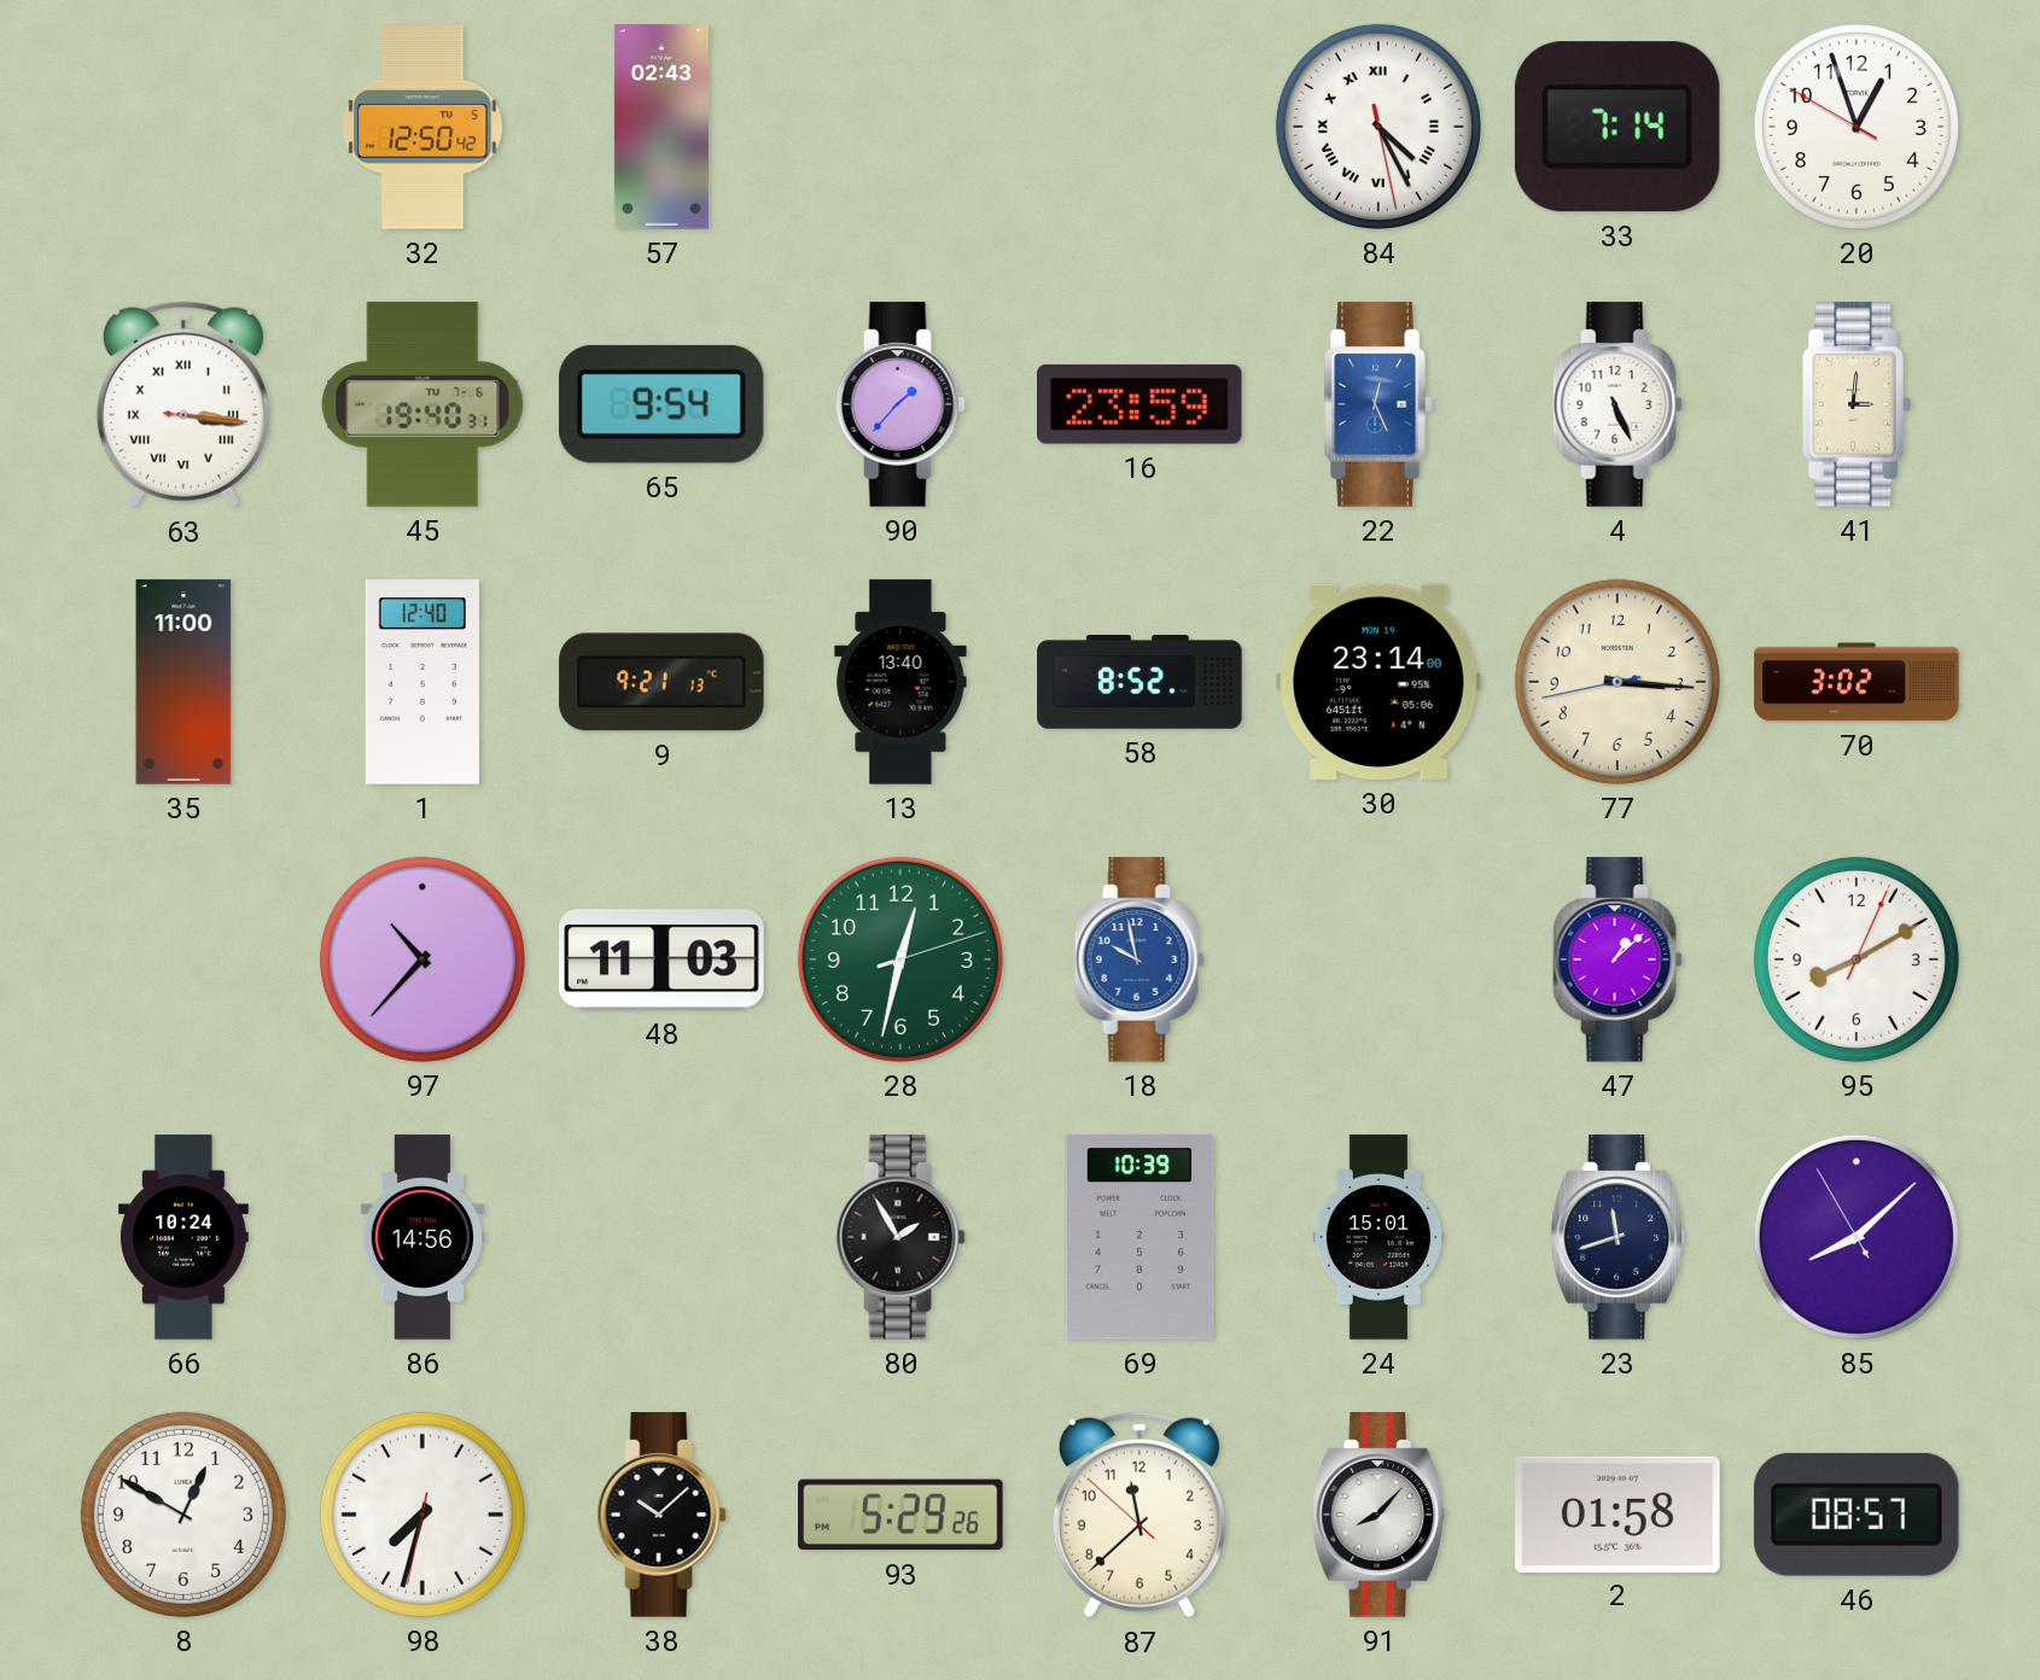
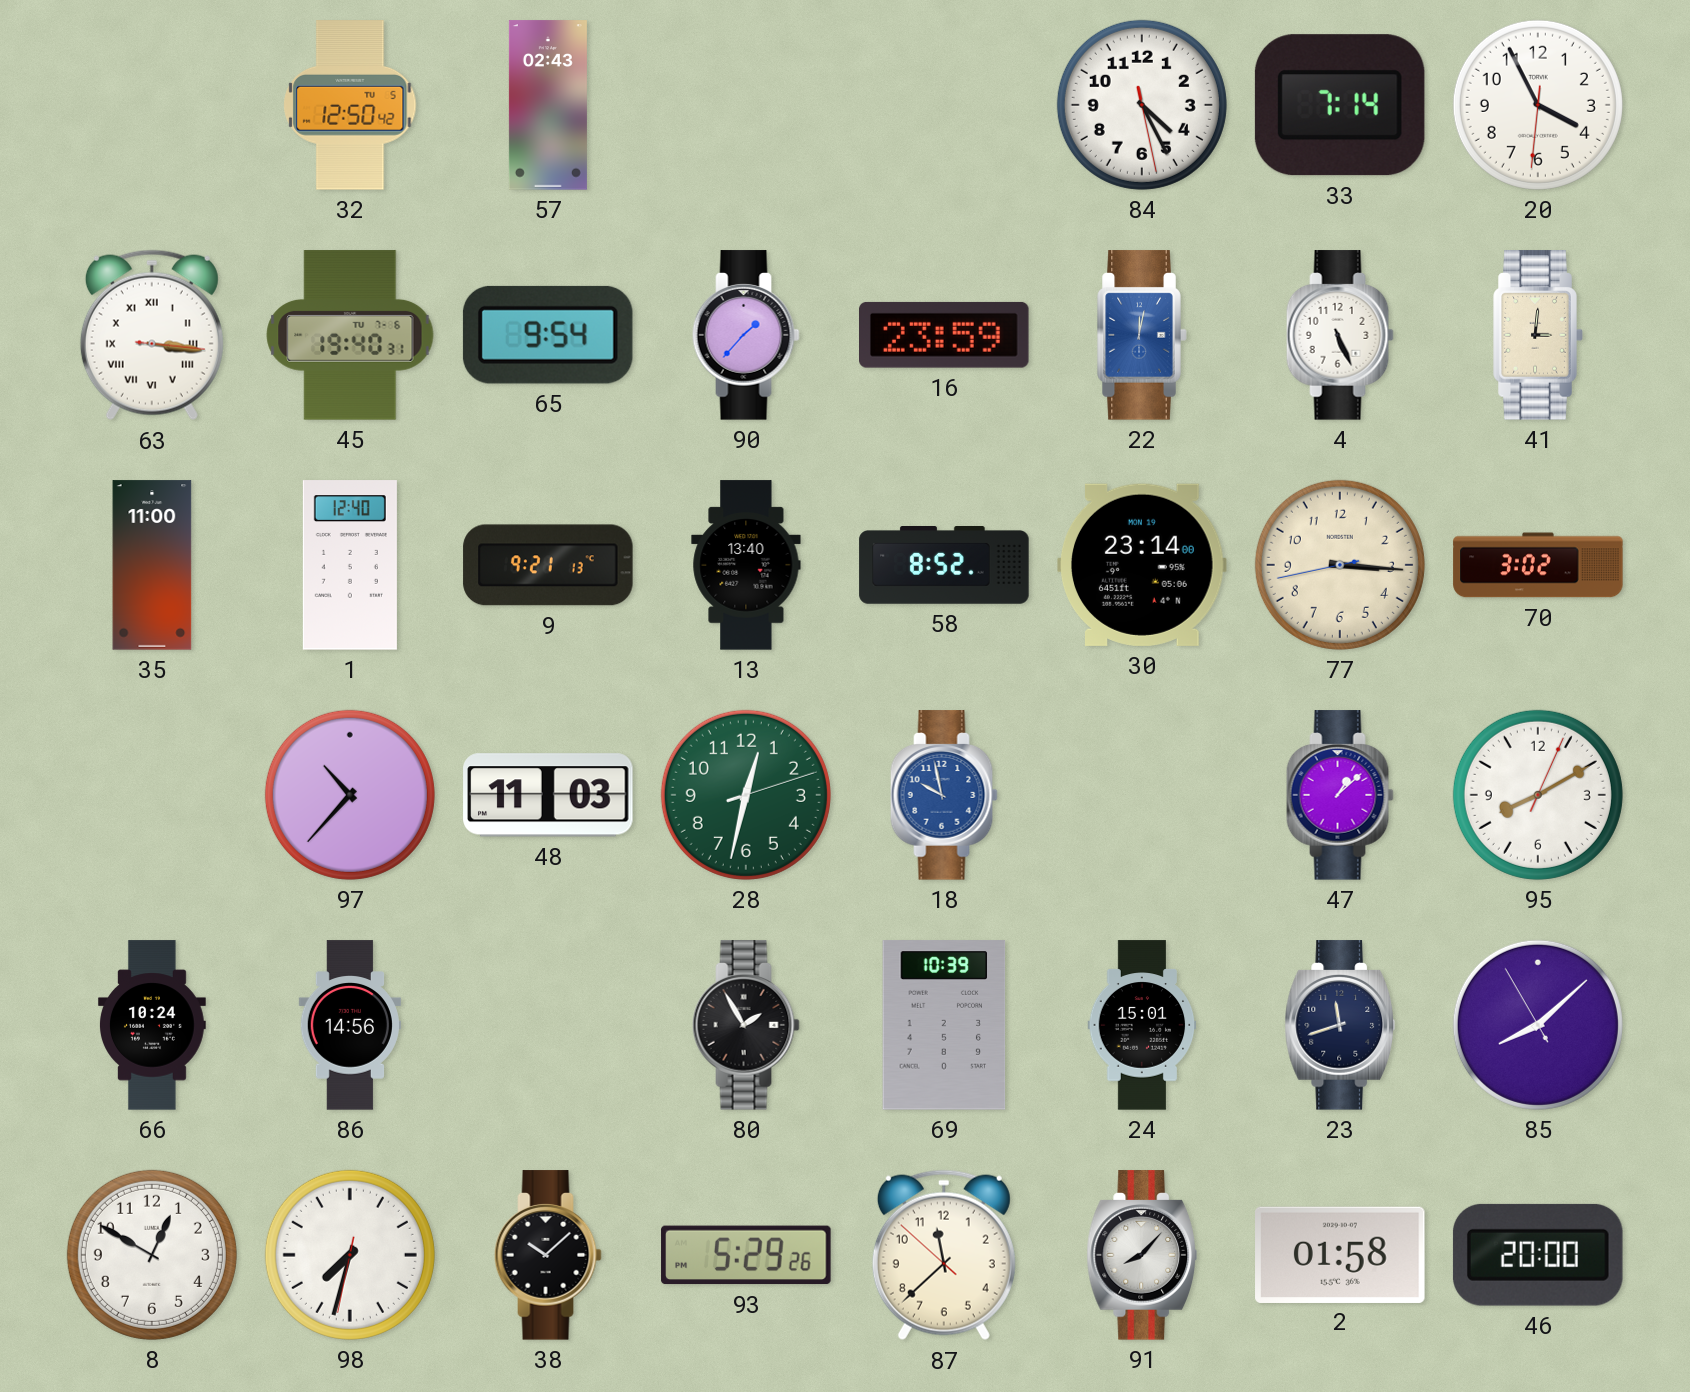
84 numerals: Roman -> Arabic (1142, 105)
20: 12:56 -> 3:55 (1538, 105)
22: 12:26 -> 12:02 (1142, 335)
46: 08:57 -> 20:00 (1538, 1255)
